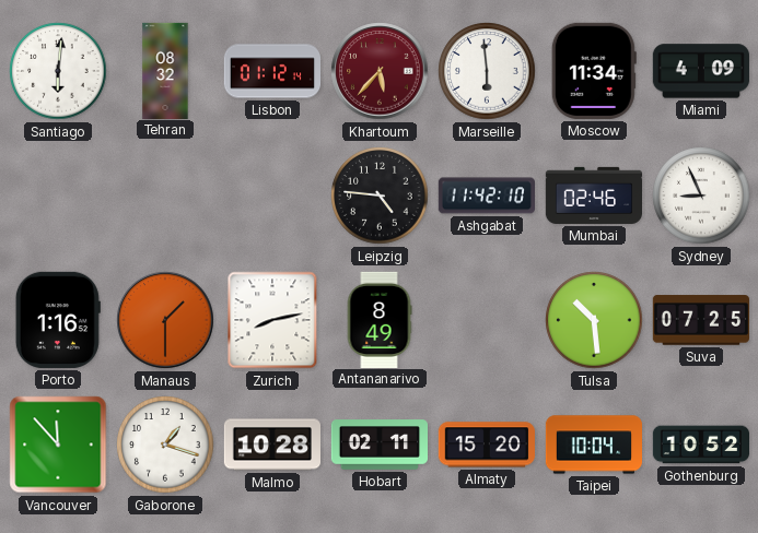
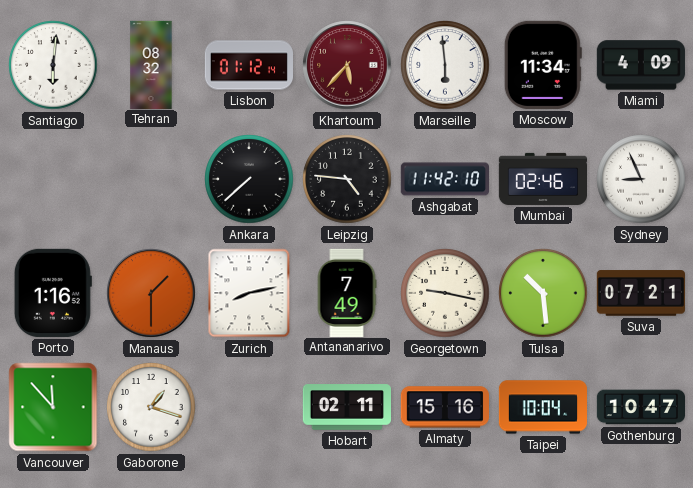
Ankara: none -> 7:38 (249, 179)
Antananarivo: 8:49 -> 7:49 (347, 292)
Georgetown: none -> 9:17 (445, 293)
Suva: 07:25 -> 07:21 (641, 293)
Malmo: 10:28 -> none (271, 445)
Almaty: 15:20 -> 15:16 (445, 407)
Gothenburg: 10:52 -> 10:47 (640, 407)
